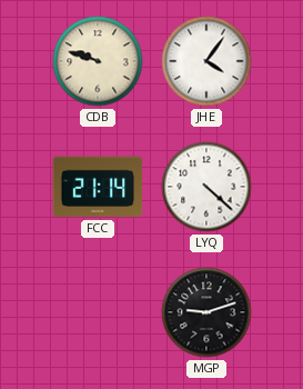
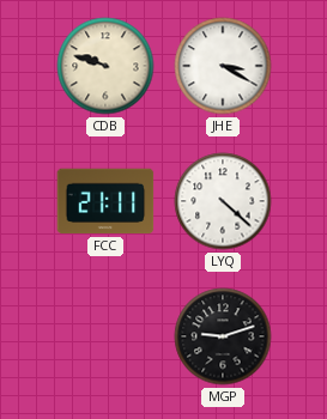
JHE: 4:06 -> 3:20 (223, 66)
FCC: 21:14 -> 21:11 (105, 201)
